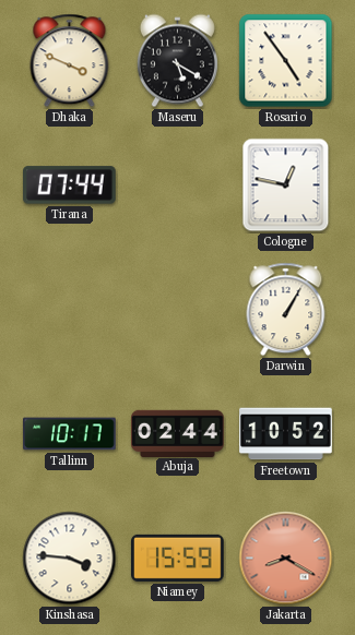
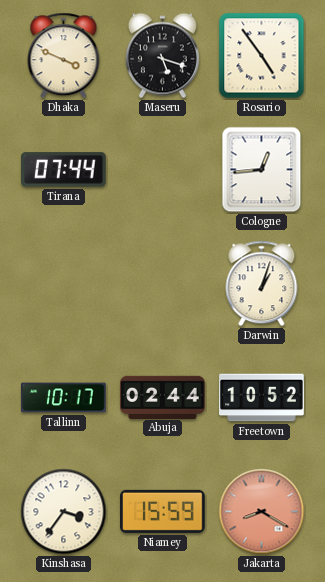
Maseru: 5:20 -> 5:18 (162, 56)
Cologne: 12:47 -> 12:44 (262, 170)
Darwin: 1:05 -> 1:03 (262, 284)
Kinshasa: 3:46 -> 3:36 (64, 512)
